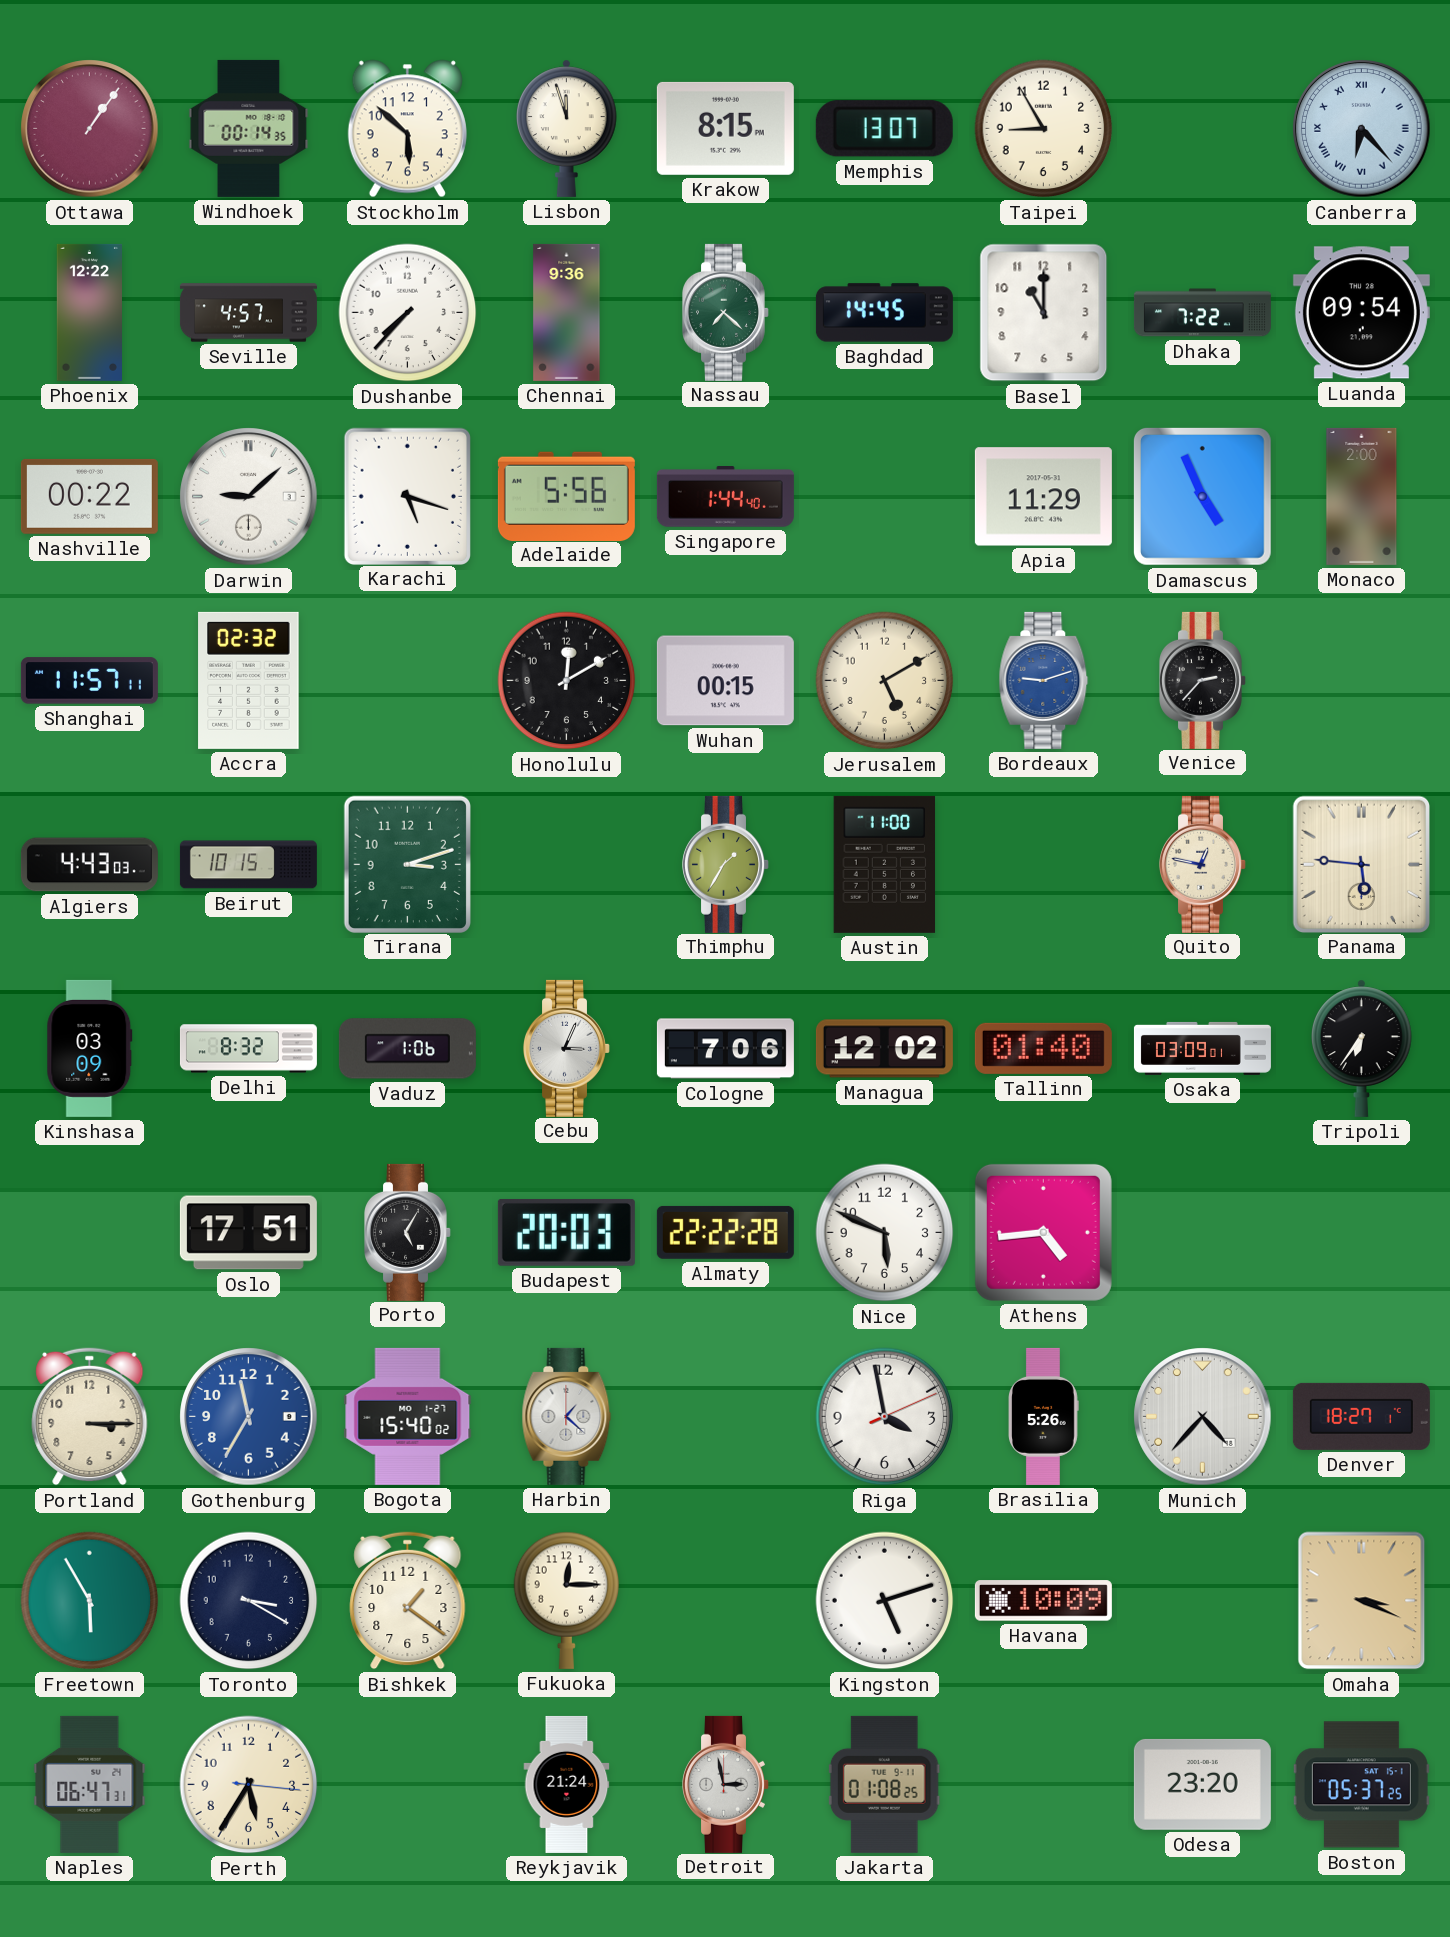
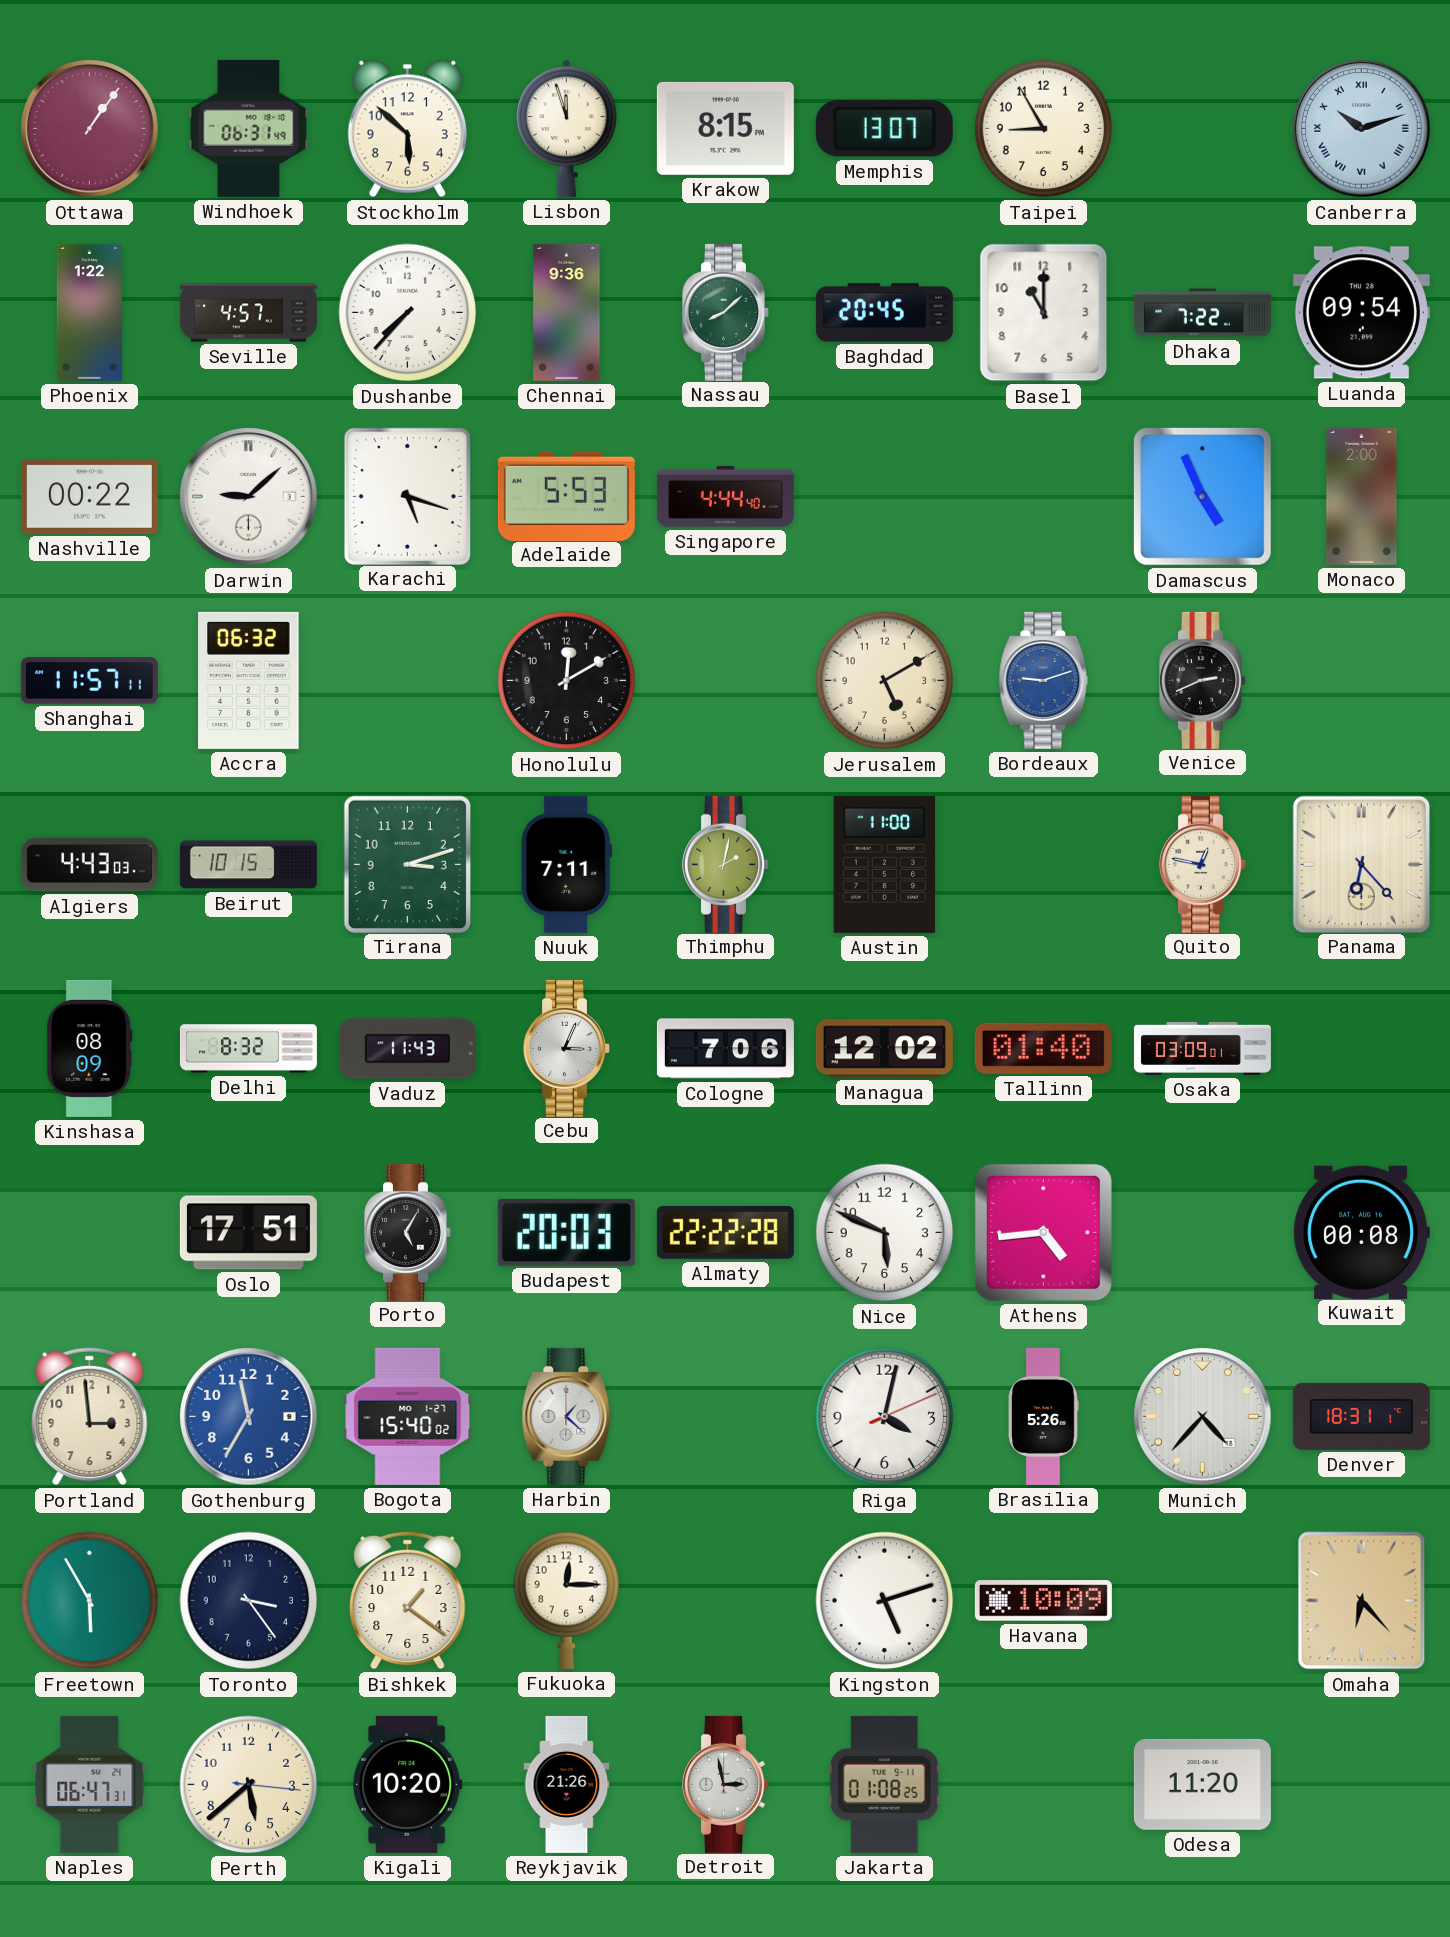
Windhoek: 00:14 -> 06:31 (249, 128)
Canberra: 6:23 -> 10:12 (1362, 129)
Phoenix: 12:22 -> 1:22 (89, 312)
Nassau: 7:22 -> 8:08 (726, 312)
Baghdad: 14:45 -> 20:45 (884, 313)
Adelaide: 5:56 -> 5:53 (566, 496)
Singapore: 1:44 -> 4:44 (725, 497)
Apia: 11:29 -> none (1043, 497)
Accra: 02:32 -> 06:32 (249, 680)
Wuhan: 00:15 -> none (725, 681)
Venice: 2:37 -> 2:41 (1203, 680)
Nuuk: none -> 7:11 (566, 864)
Thimphu: 1:35 -> 2:02 (726, 864)
Panama: 5:46 -> 6:23 (1361, 864)
Kinshasa: 03:09 -> 08:09 (90, 1048)
Vaduz: 1:06 -> 11:43 (407, 1049)
Tripoli: 6:36 -> none (1362, 1048)
Kuwait: none -> 00:08 (1361, 1232)
Portland: 3:15 -> 2:59 (90, 1417)
Riga: 3:58 -> 4:02 (885, 1417)
Denver: 18:27 -> 18:31 (1361, 1416)
Toronto: 3:20 -> 3:24 (249, 1601)
Omaha: 3:19 -> 6:23 (1362, 1601)
Perth: 5:35 -> 5:38 (249, 1785)
Kigali: none -> 10:20 (407, 1784)
Reykjavik: 21:24 -> 21:26 (567, 1784)
Odesa: 23:20 -> 11:20 (1202, 1784)
Boston: 05:37 -> none (1361, 1785)
